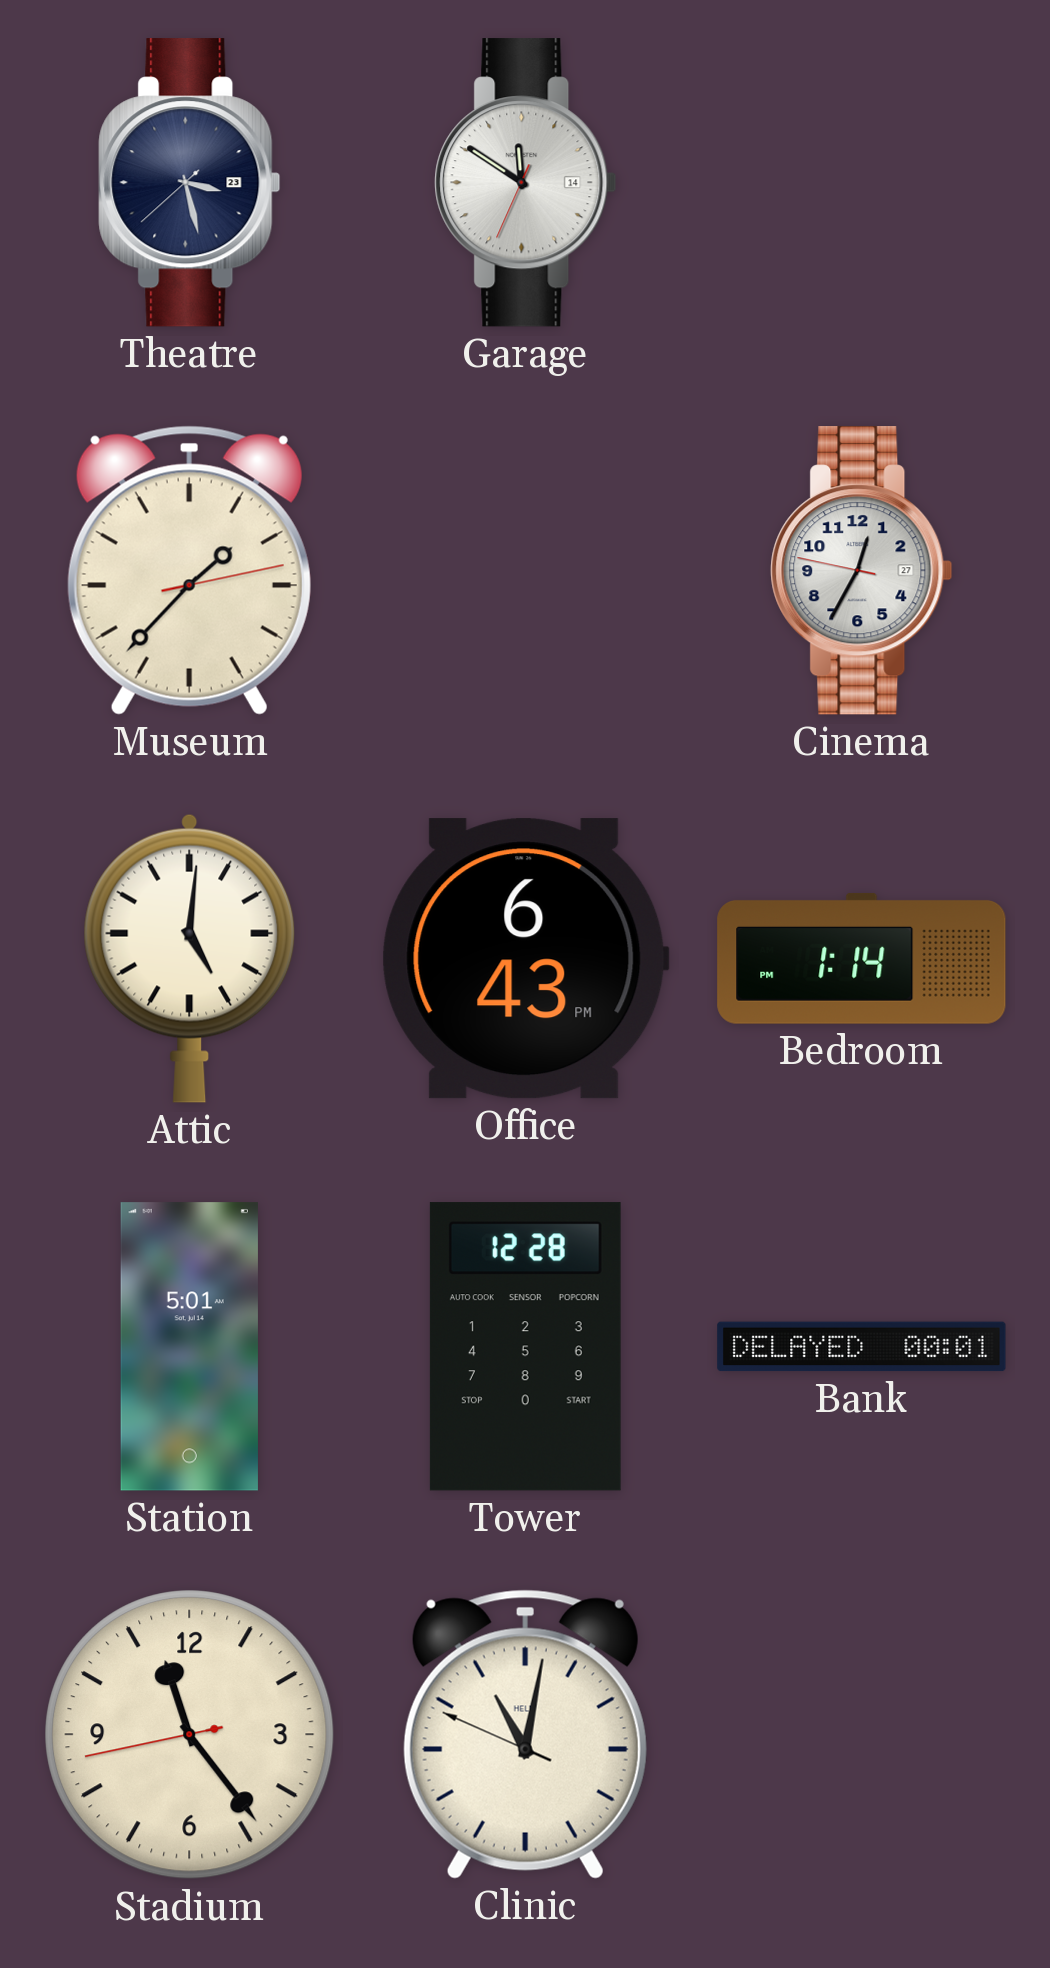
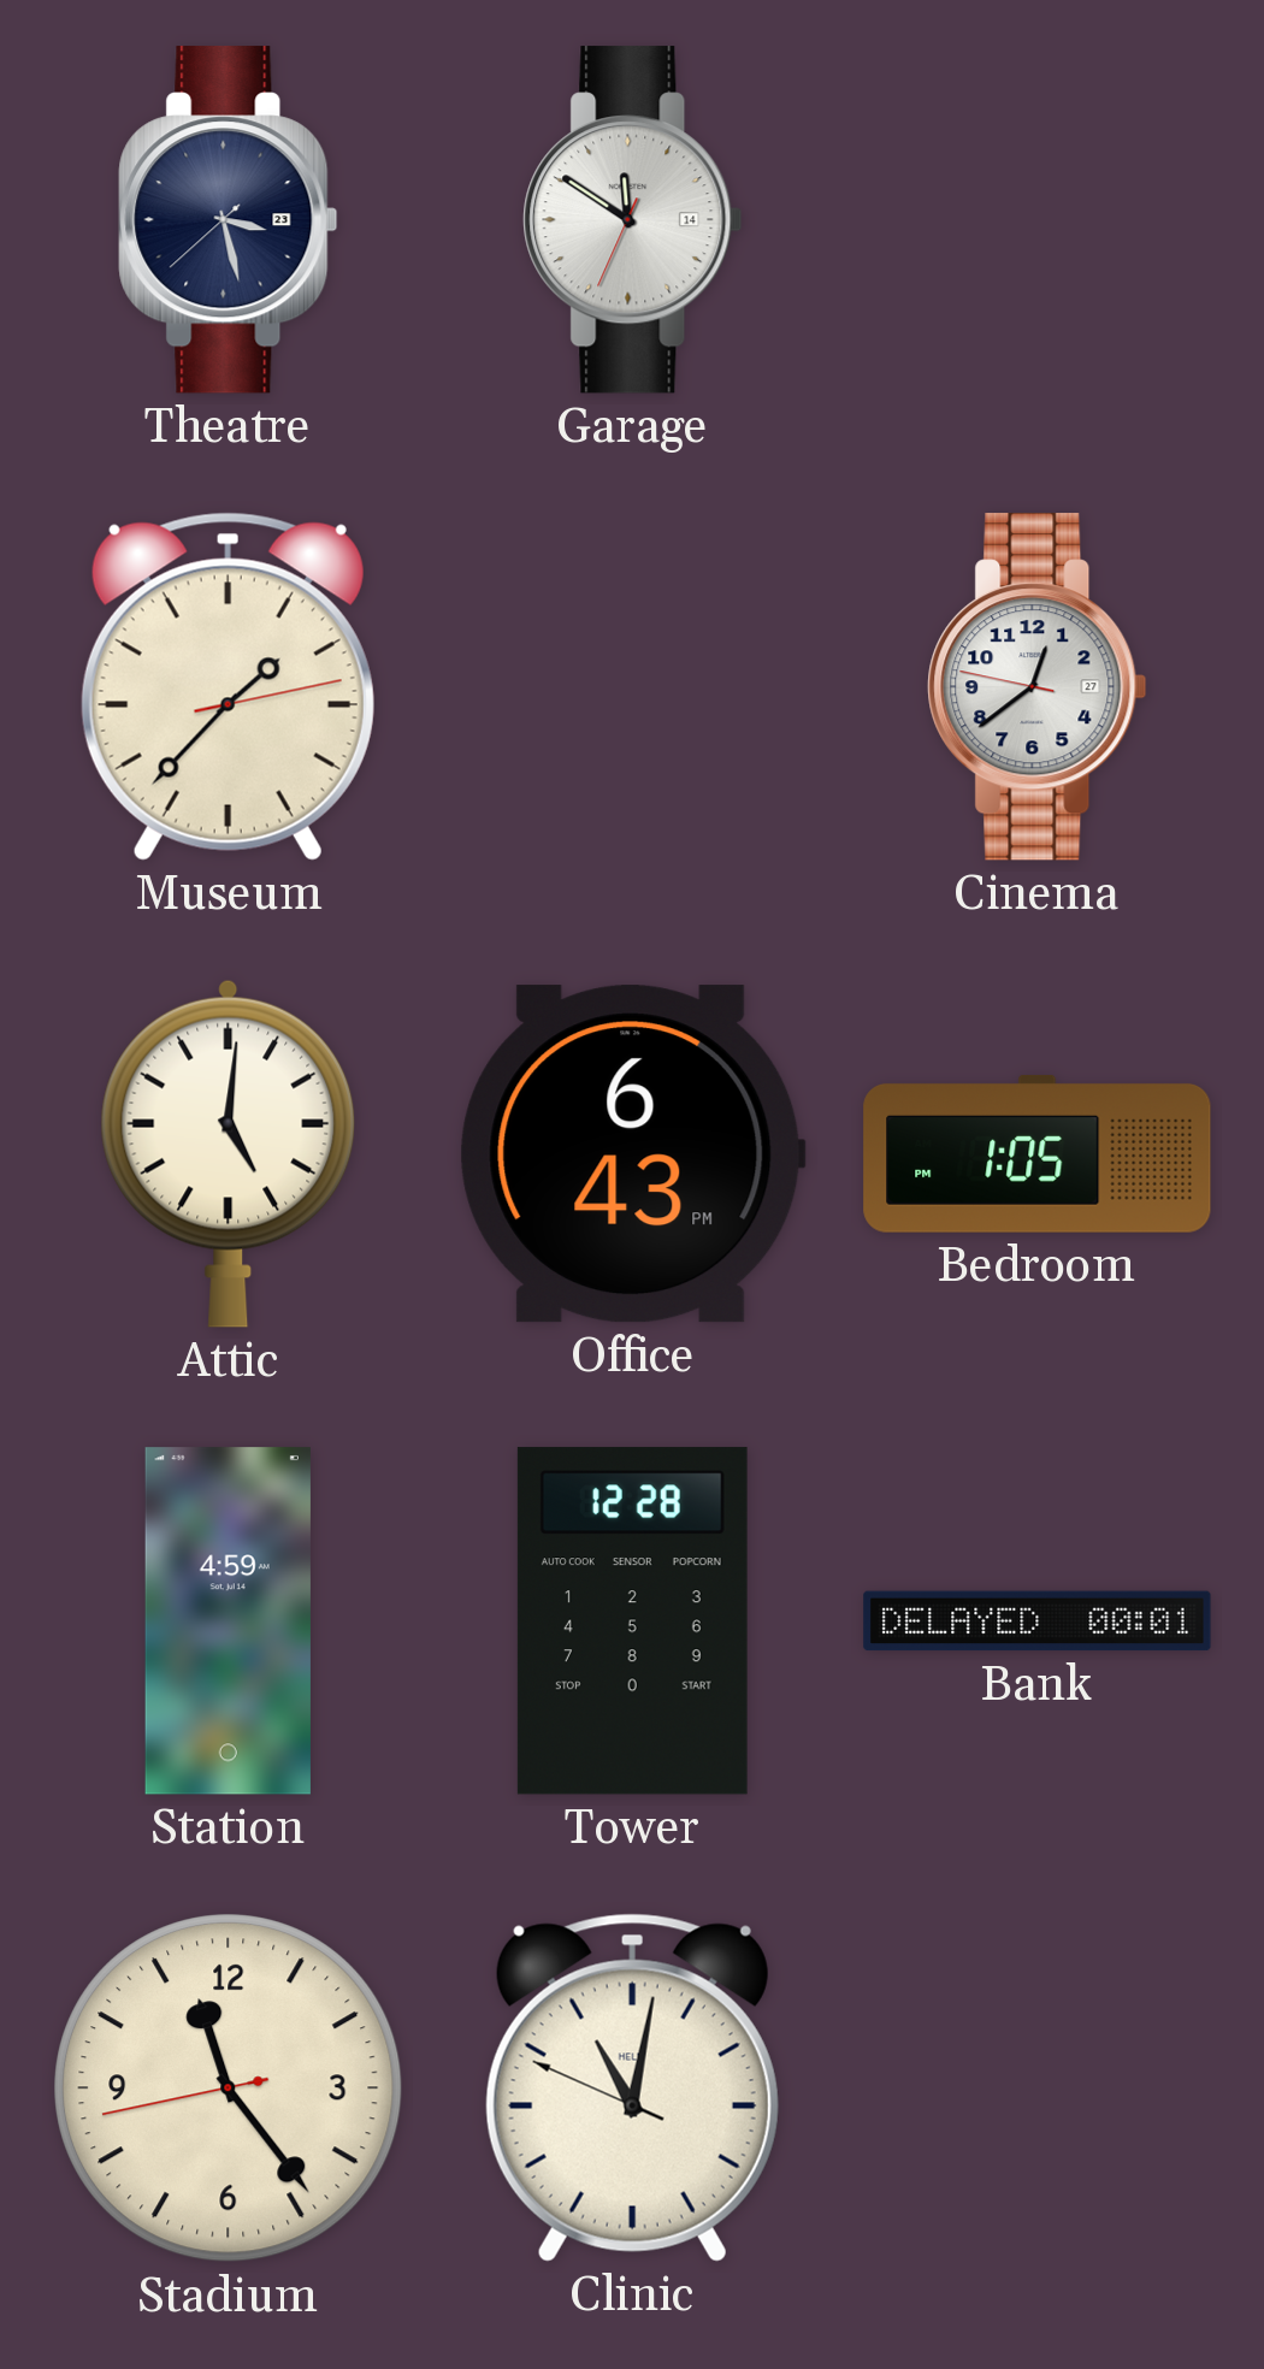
Cinema: 12:34 -> 12:38 (1038, 687)
Bedroom: 1:14 -> 1:05 (1038, 1153)
Station: 5:01 -> 4:59 (228, 1621)
